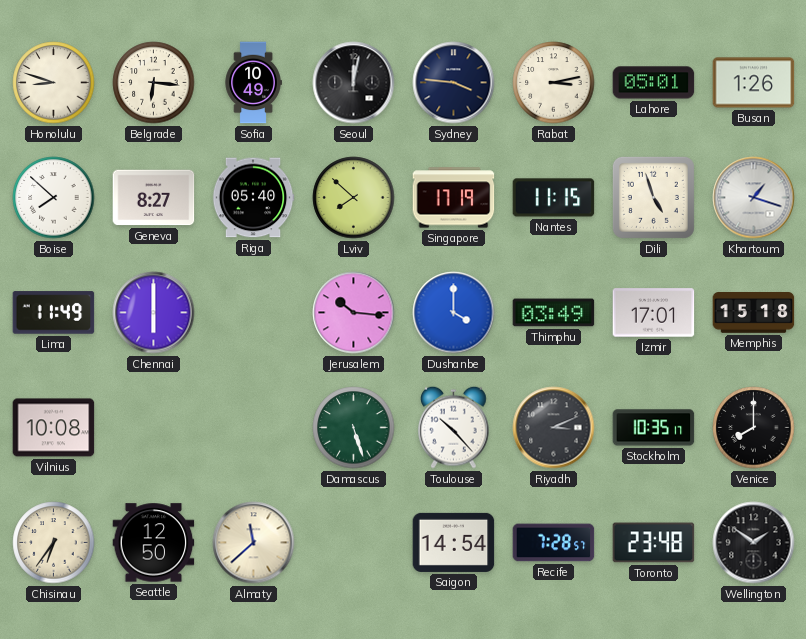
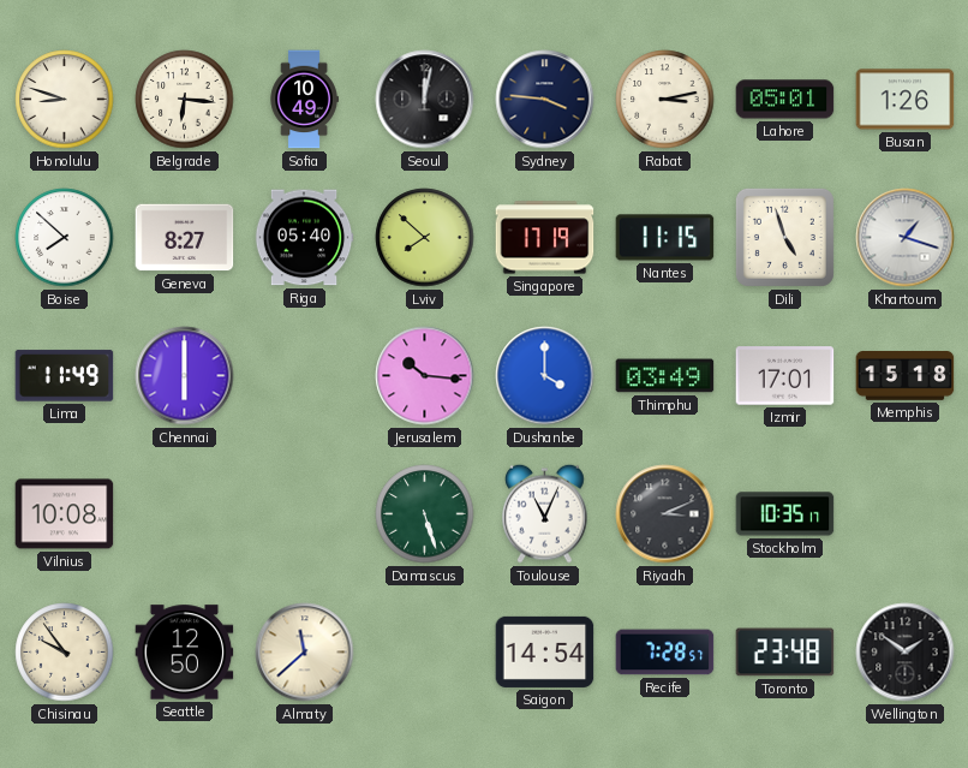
Toulouse: 10:23 -> 11:04 (545, 513)
Venice: 8:00 -> none (754, 428)
Chisinau: 6:36 -> 9:54 (65, 653)
